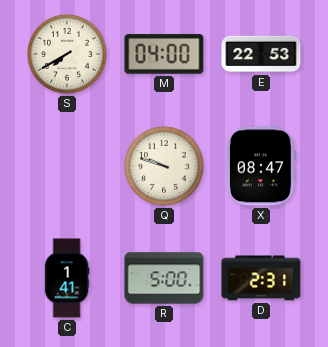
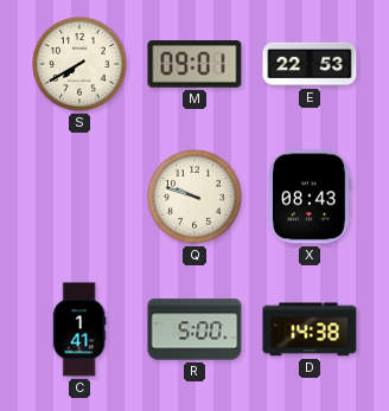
M: 04:00 -> 09:01 (194, 64)
X: 08:47 -> 08:43 (310, 197)
D: 2:31 -> 14:38 (310, 329)
